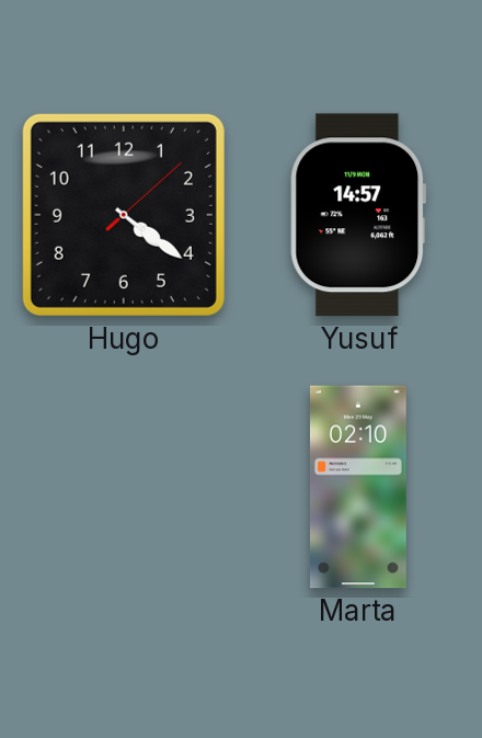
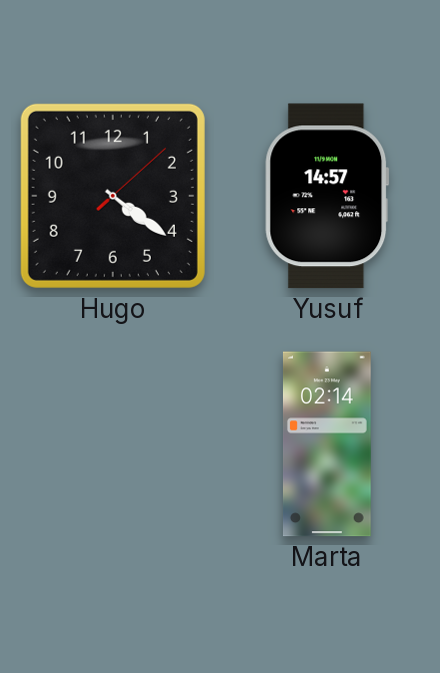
Marta: 02:10 -> 02:14 (327, 444)
